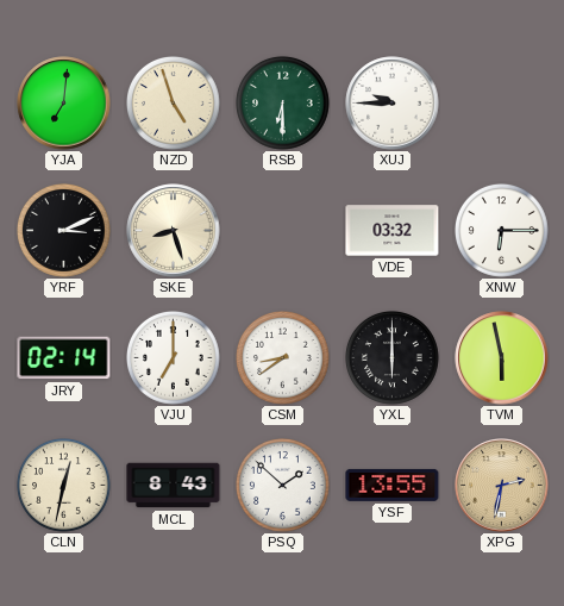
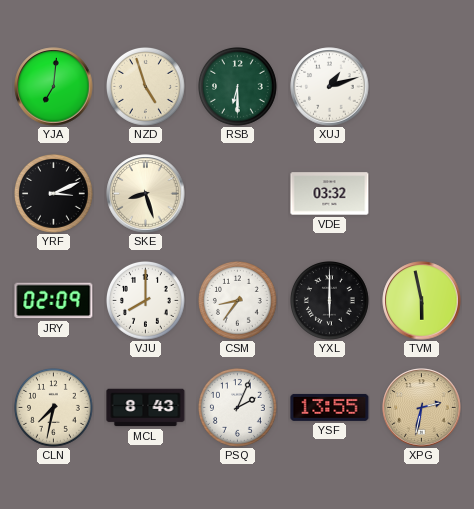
XUJ: 9:45 -> 1:12 (330, 87)
XNW: 6:15 -> none (502, 231)
JRY: 02:14 -> 02:09 (54, 301)
VJU: 7:00 -> 8:00 (146, 301)
CSM: 8:39 -> 8:36 (238, 301)
CLN: 12:32 -> 7:32 (54, 408)
PSQ: 1:52 -> 2:04 (238, 408)
